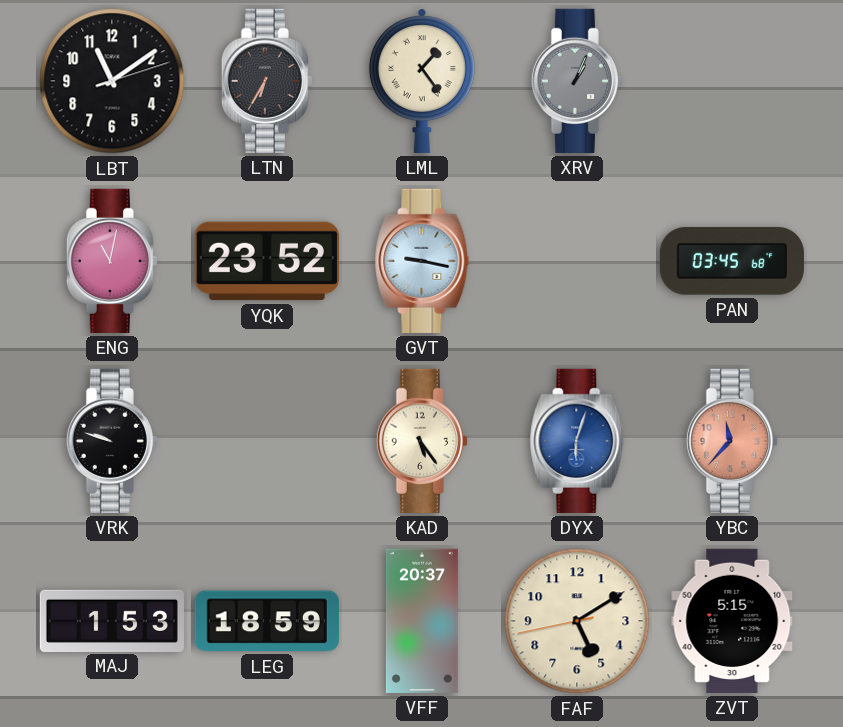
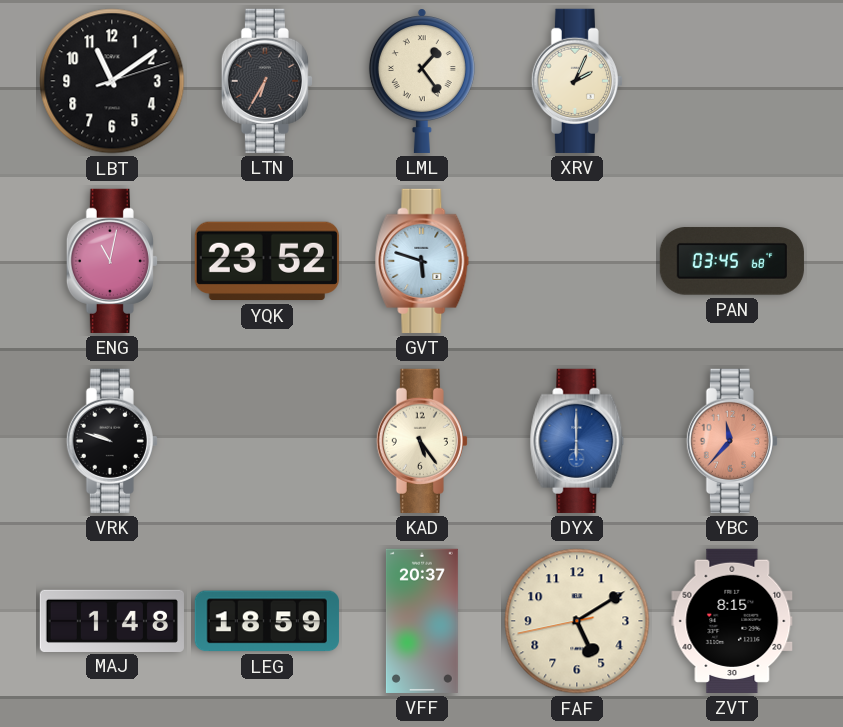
XRV: 1:04 -> 2:04 (577, 81)
XRV dial: grey -> cream (577, 81)
GVT: 9:17 -> 5:48 (422, 261)
DYX: 6:03 -> 6:00 (577, 441)
MAJ: 1:53 -> 1:48 (112, 620)
ZVT: 5:15 -> 8:15 (732, 621)
